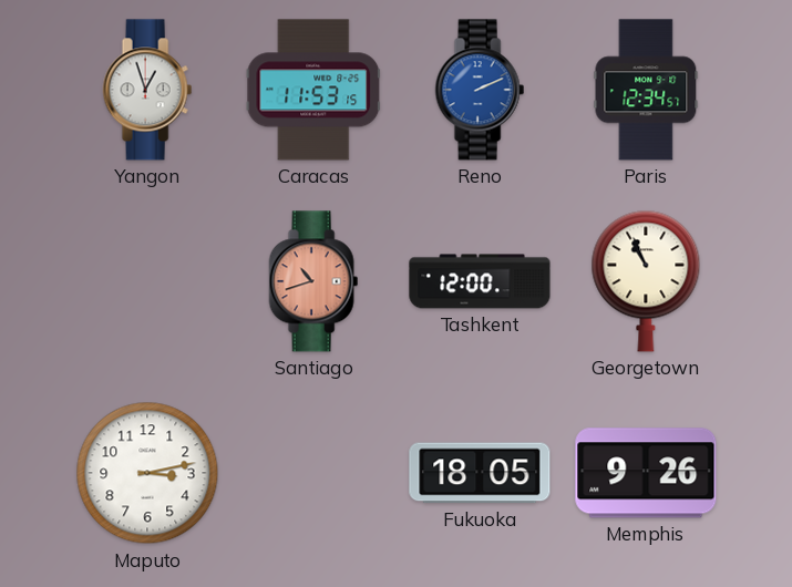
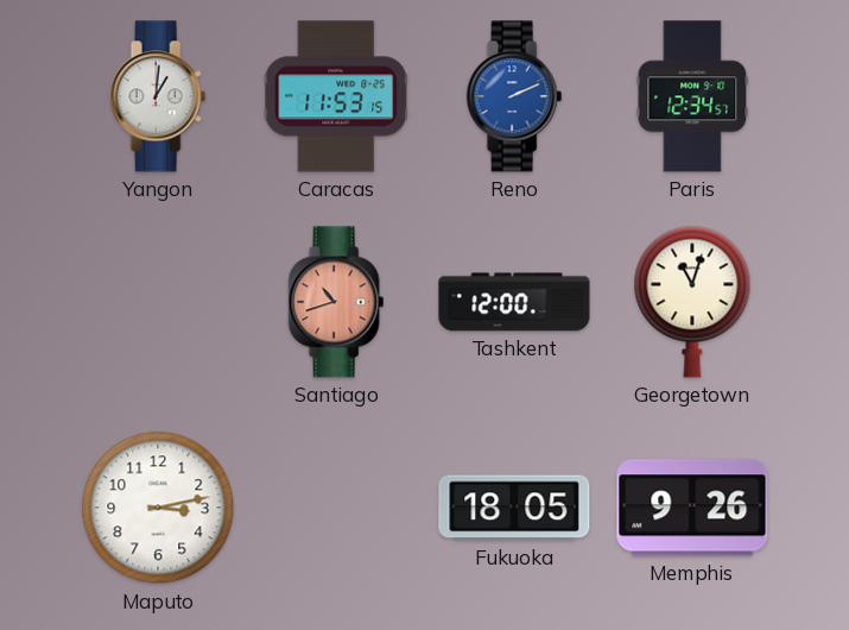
Yangon: 12:57 -> 1:01 (158, 96)
Georgetown: 10:56 -> 11:03 (692, 302)
